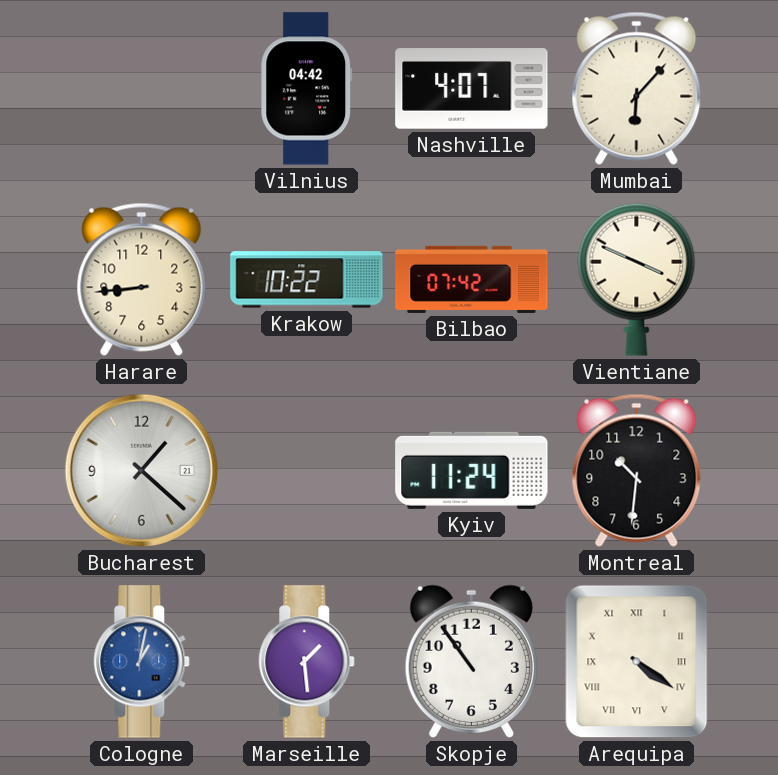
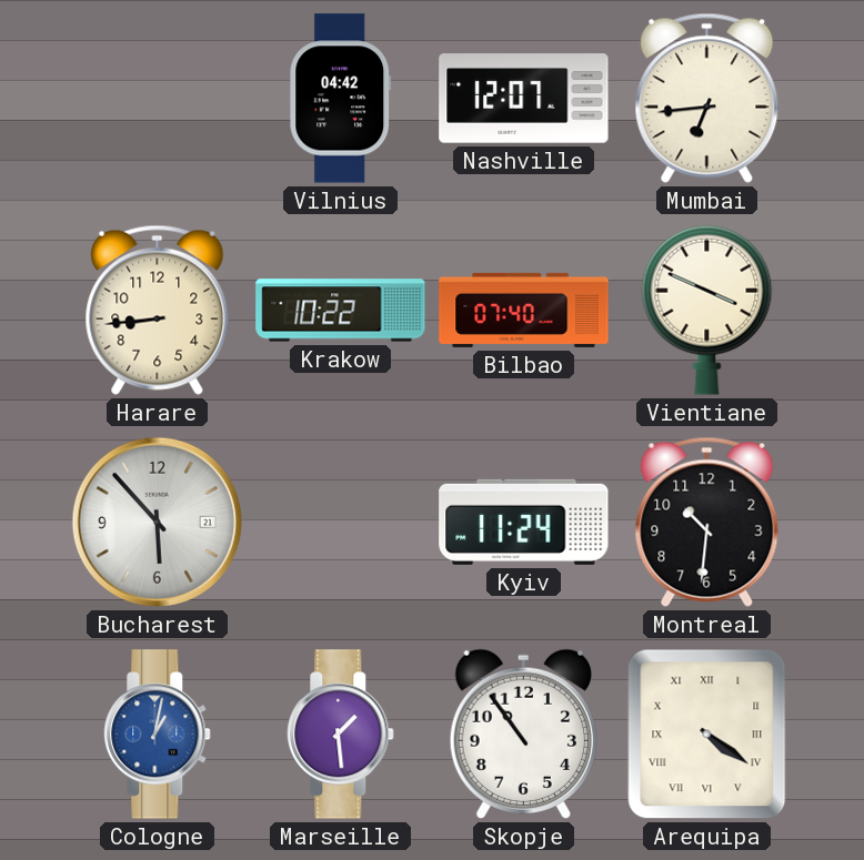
Nashville: 4:07 -> 12:07 (524, 99)
Mumbai: 6:07 -> 6:44 (707, 98)
Bilbao: 07:42 -> 07:40 (524, 310)
Bucharest: 1:22 -> 5:53 (157, 522)
